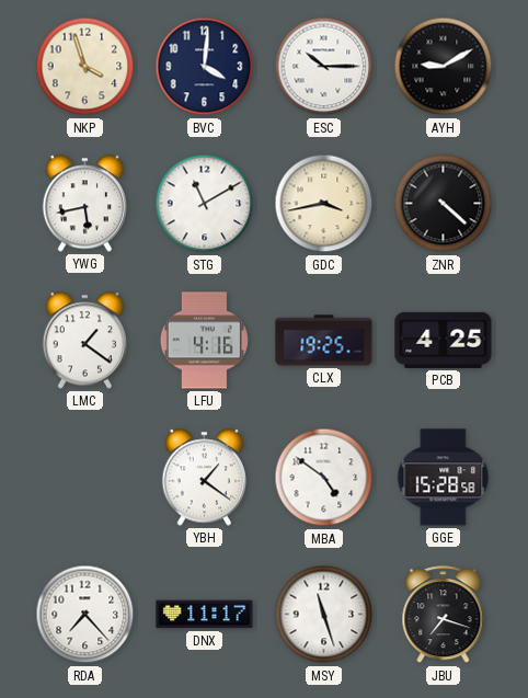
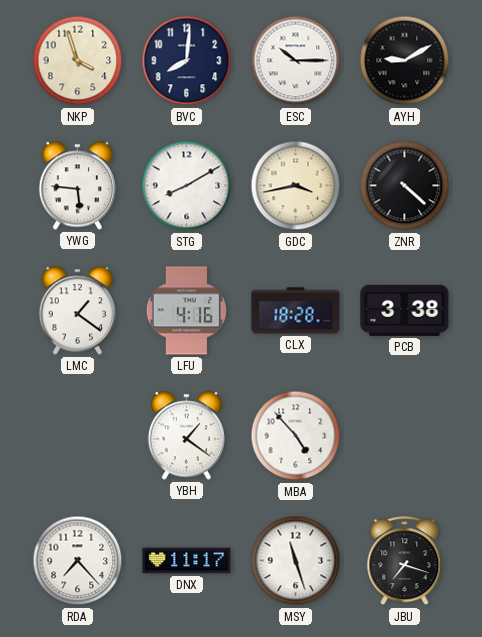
BVC: 4:01 -> 8:01 (187, 61)
YWG: 5:43 -> 5:46 (78, 186)
STG: 11:10 -> 8:10 (187, 186)
CLX: 19:25 -> 18:28 (296, 311)
PCB: 4:25 -> 3:38 (405, 310)
MBA: 4:51 -> 4:53 (296, 436)
GGE: 15:28 -> none (444, 478)
